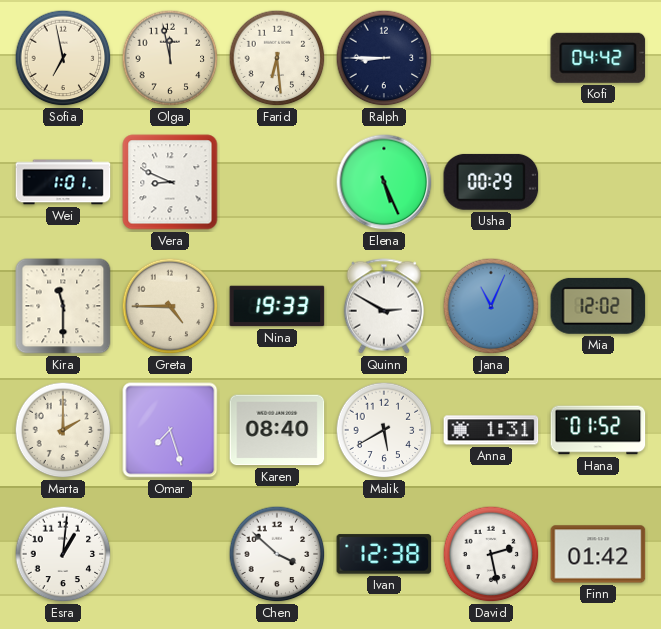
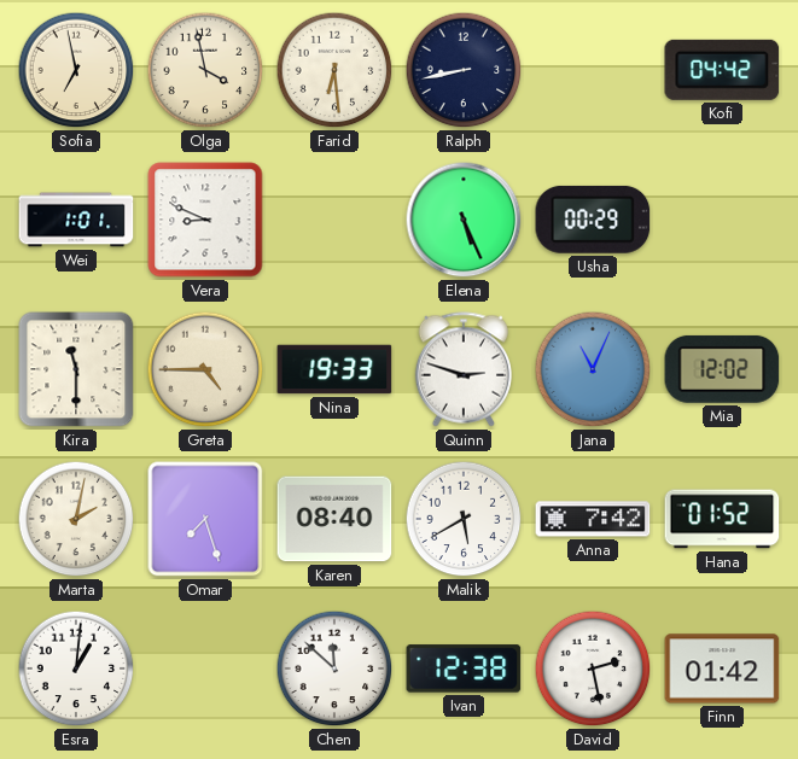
Olga: 11:58 -> 3:58 (205, 70)
Ralph: 8:45 -> 8:43 (464, 70)
Quinn: 2:50 -> 2:48 (464, 369)
Marta: 2:00 -> 2:02 (76, 519)
Anna: 1:31 -> 7:42 (593, 519)
Chen: 3:52 -> 11:52 (334, 668)
